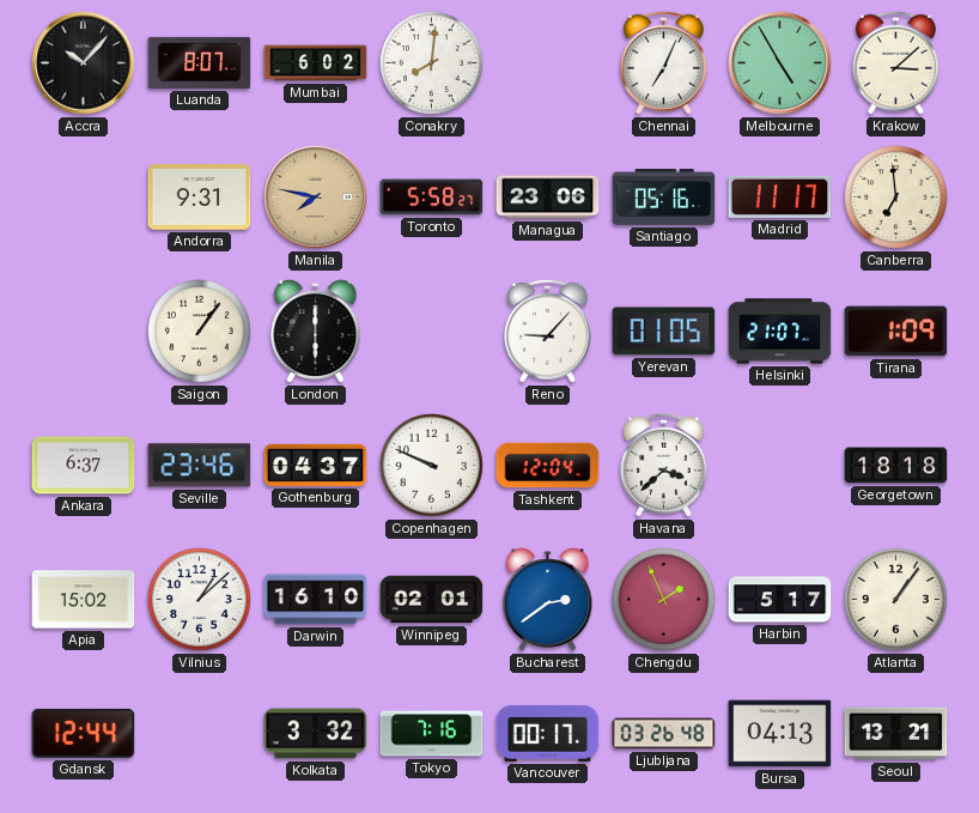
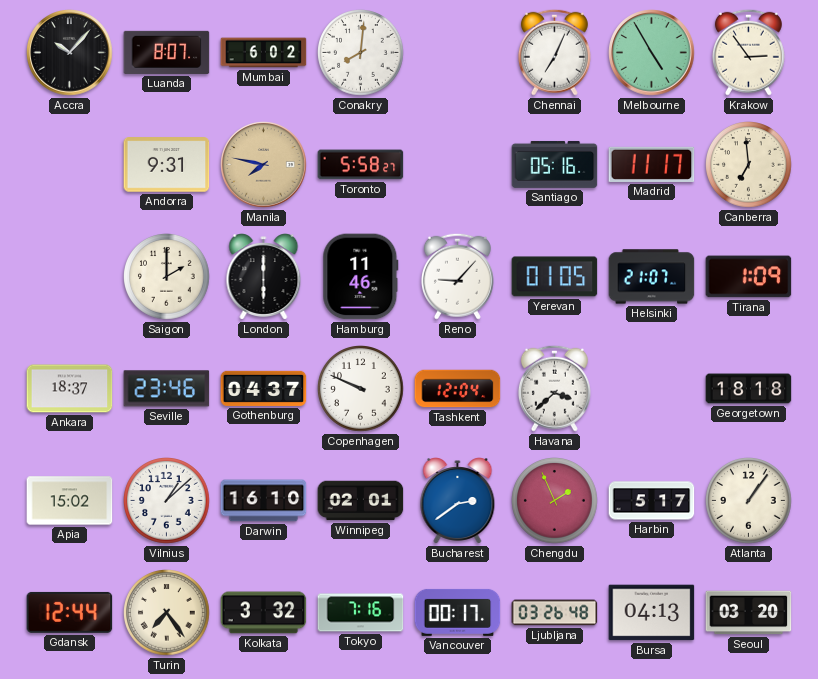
Krakow: 3:08 -> 2:54 (748, 52)
Managua: 23:06 -> none (548, 198)
Saigon: 1:06 -> 2:00 (167, 277)
Hamburg: none -> 11:46 (361, 277)
Ankara: 6:37 -> 18:37 (70, 389)
Turin: none -> 7:24 (167, 613)
Seoul: 13:21 -> 03:20 (749, 613)
